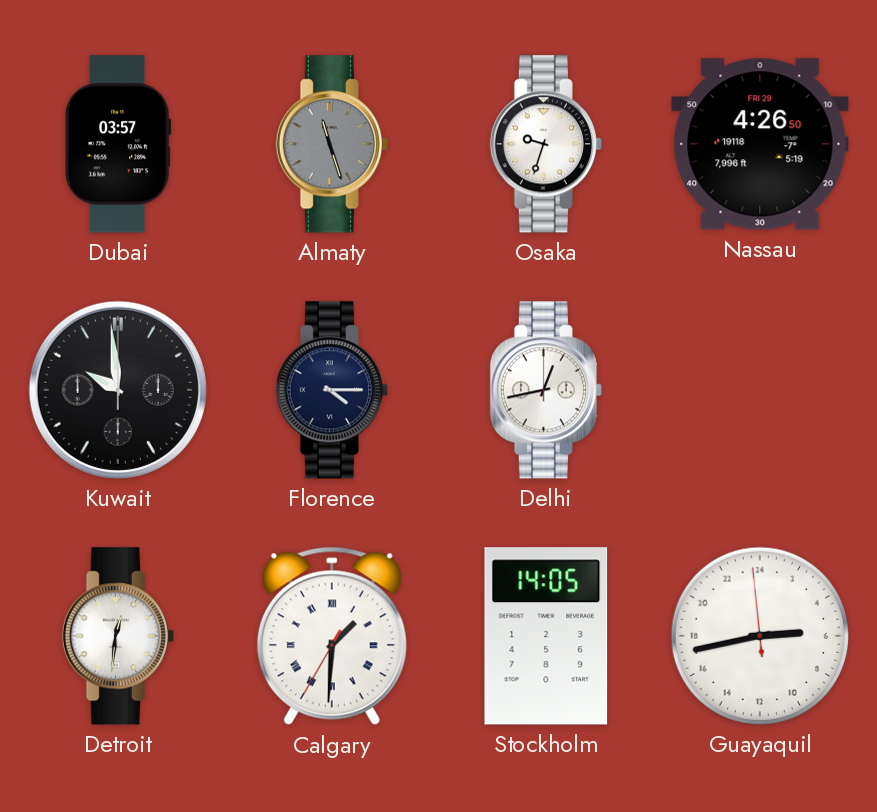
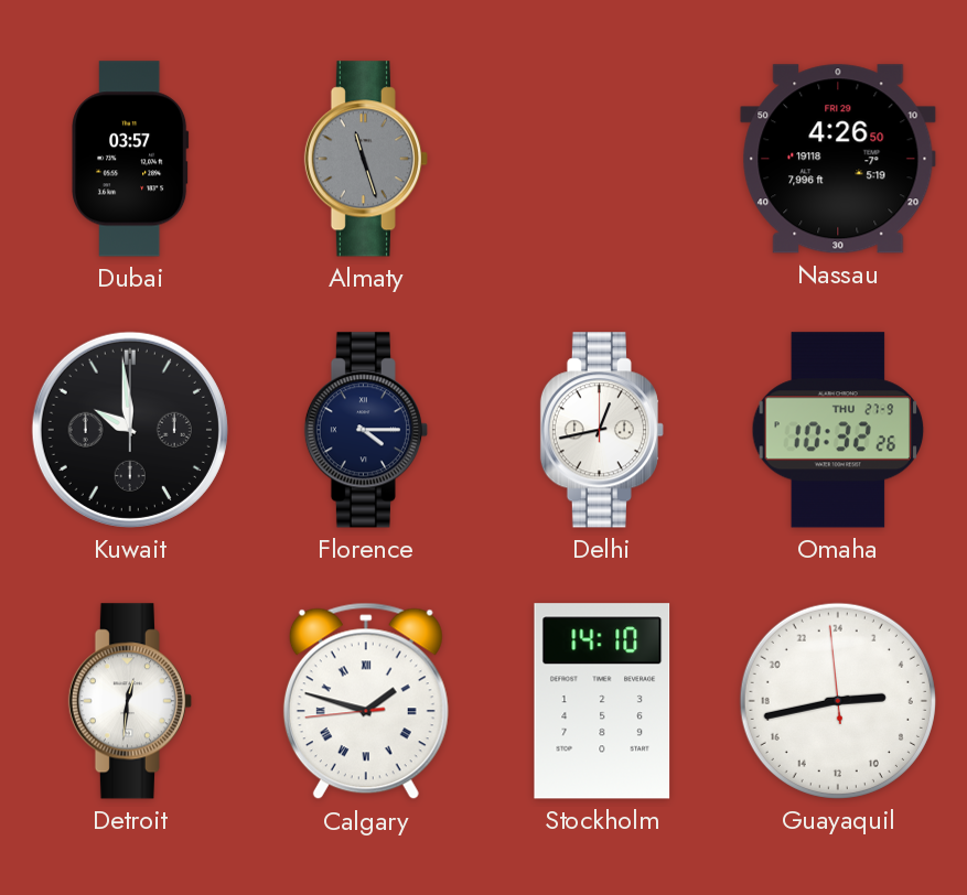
Osaka: 9:33 -> none (546, 144)
Omaha: none -> 10:32 (838, 430)
Calgary: 1:30 -> 1:47 (366, 701)
Stockholm: 14:05 -> 14:10 (602, 701)
